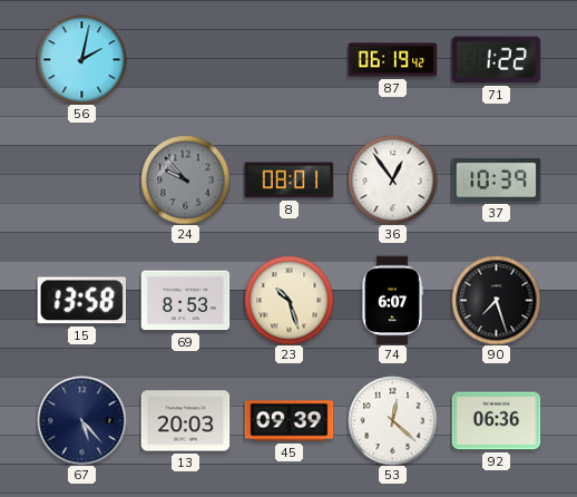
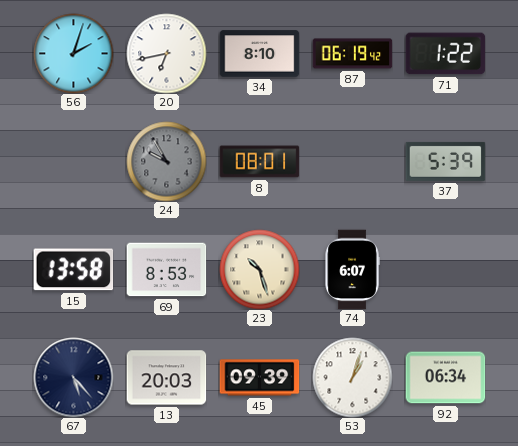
56: 2:02 -> 2:03 (73, 53)
20: none -> 6:43 (166, 53)
34: none -> 8:10 (259, 54)
24: 9:53 -> 9:55 (166, 161)
36: 12:54 -> none (392, 179)
37: 10:39 -> 5:39 (445, 161)
90: 7:27 -> none (496, 300)
53: 12:22 -> 1:03 (352, 377)
92: 06:36 -> 06:34 (445, 378)
